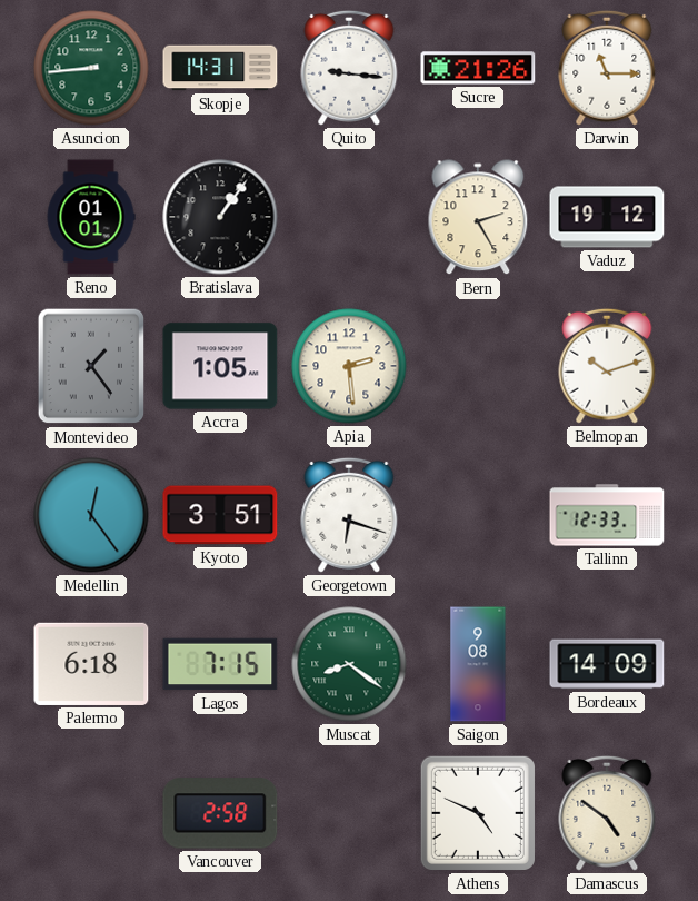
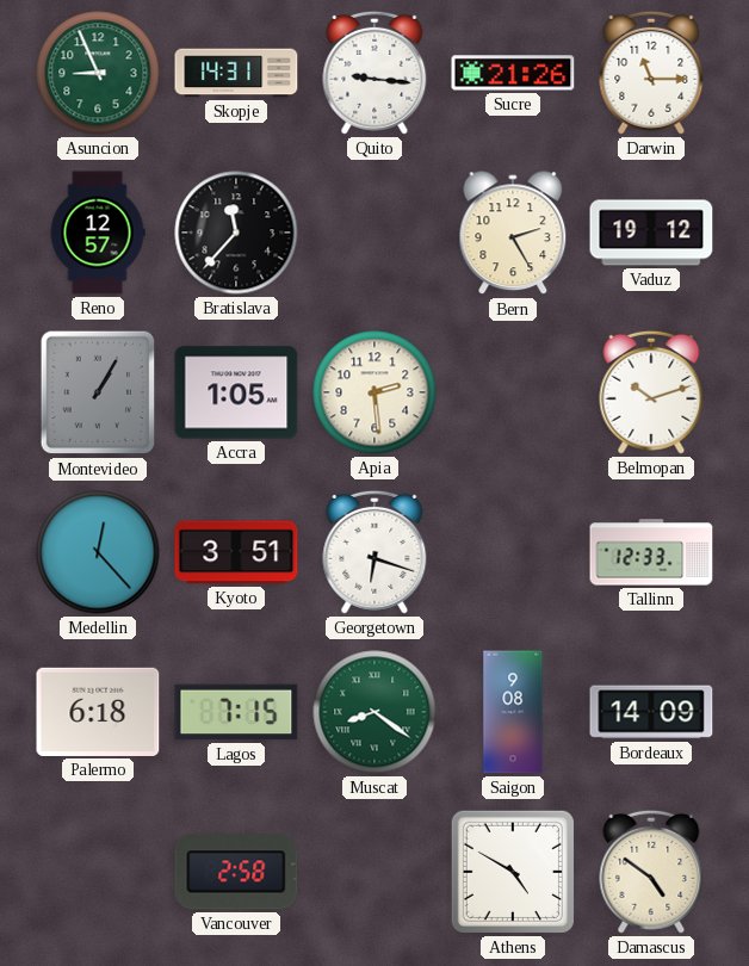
Asuncion: 8:44 -> 8:56 (98, 73)
Reno: 01:01 -> 12:57 (98, 233)
Bratislava: 1:06 -> 11:37 (236, 233)
Montevideo: 1:24 -> 1:05 (98, 392)
Medellin: 12:24 -> 12:23 (98, 552)
Athens: 4:49 -> 4:50 (513, 872)
